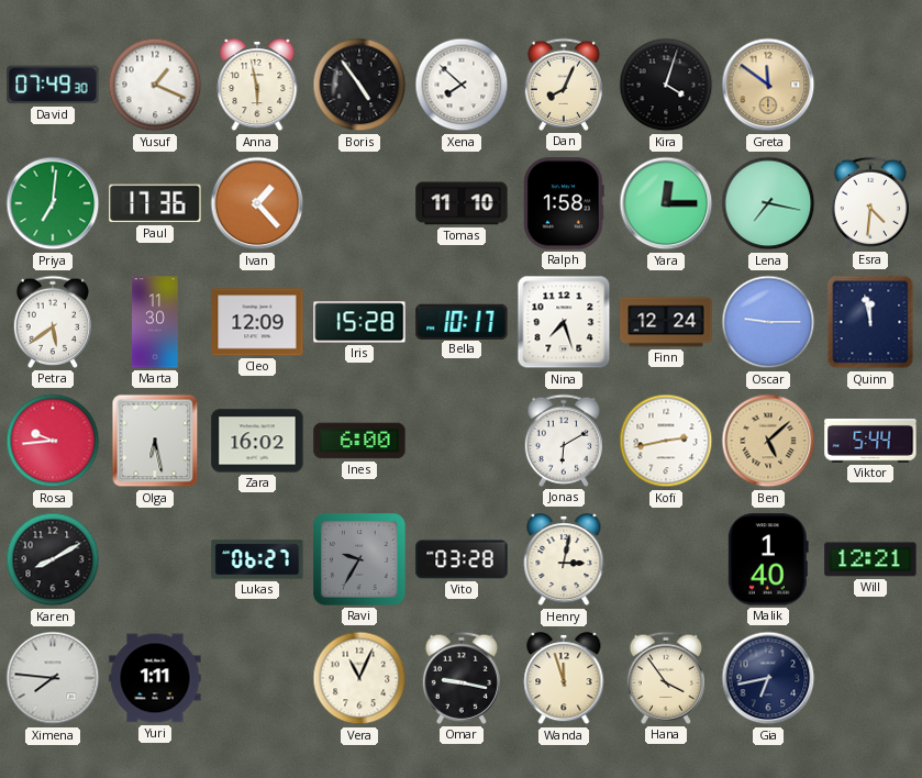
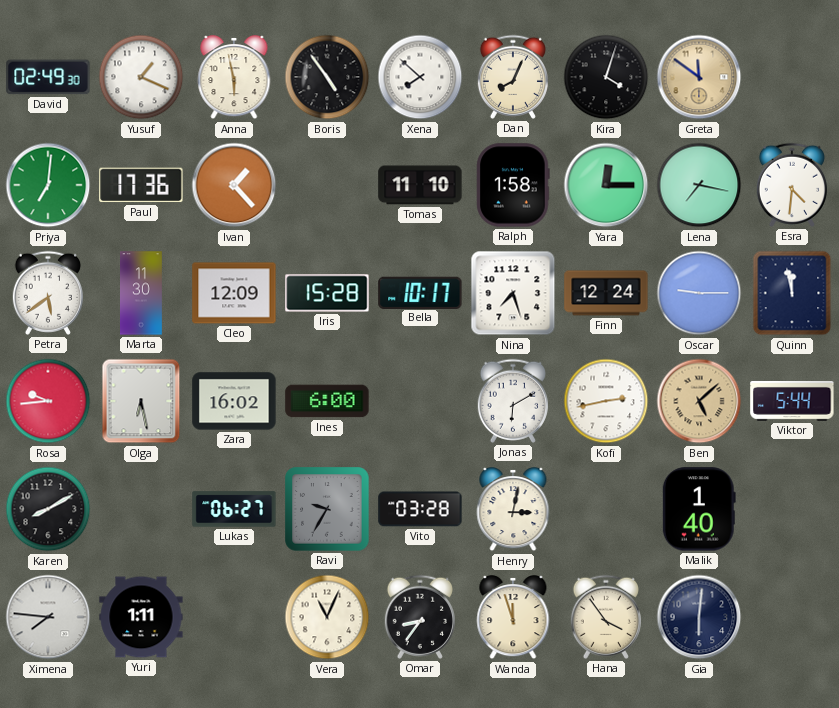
David: 07:49 -> 02:49 (48, 77)
Will: 12:21 -> none (870, 559)
Omar: 9:17 -> 8:36 (420, 617)
Gia: 6:43 -> 6:01 (699, 617)
